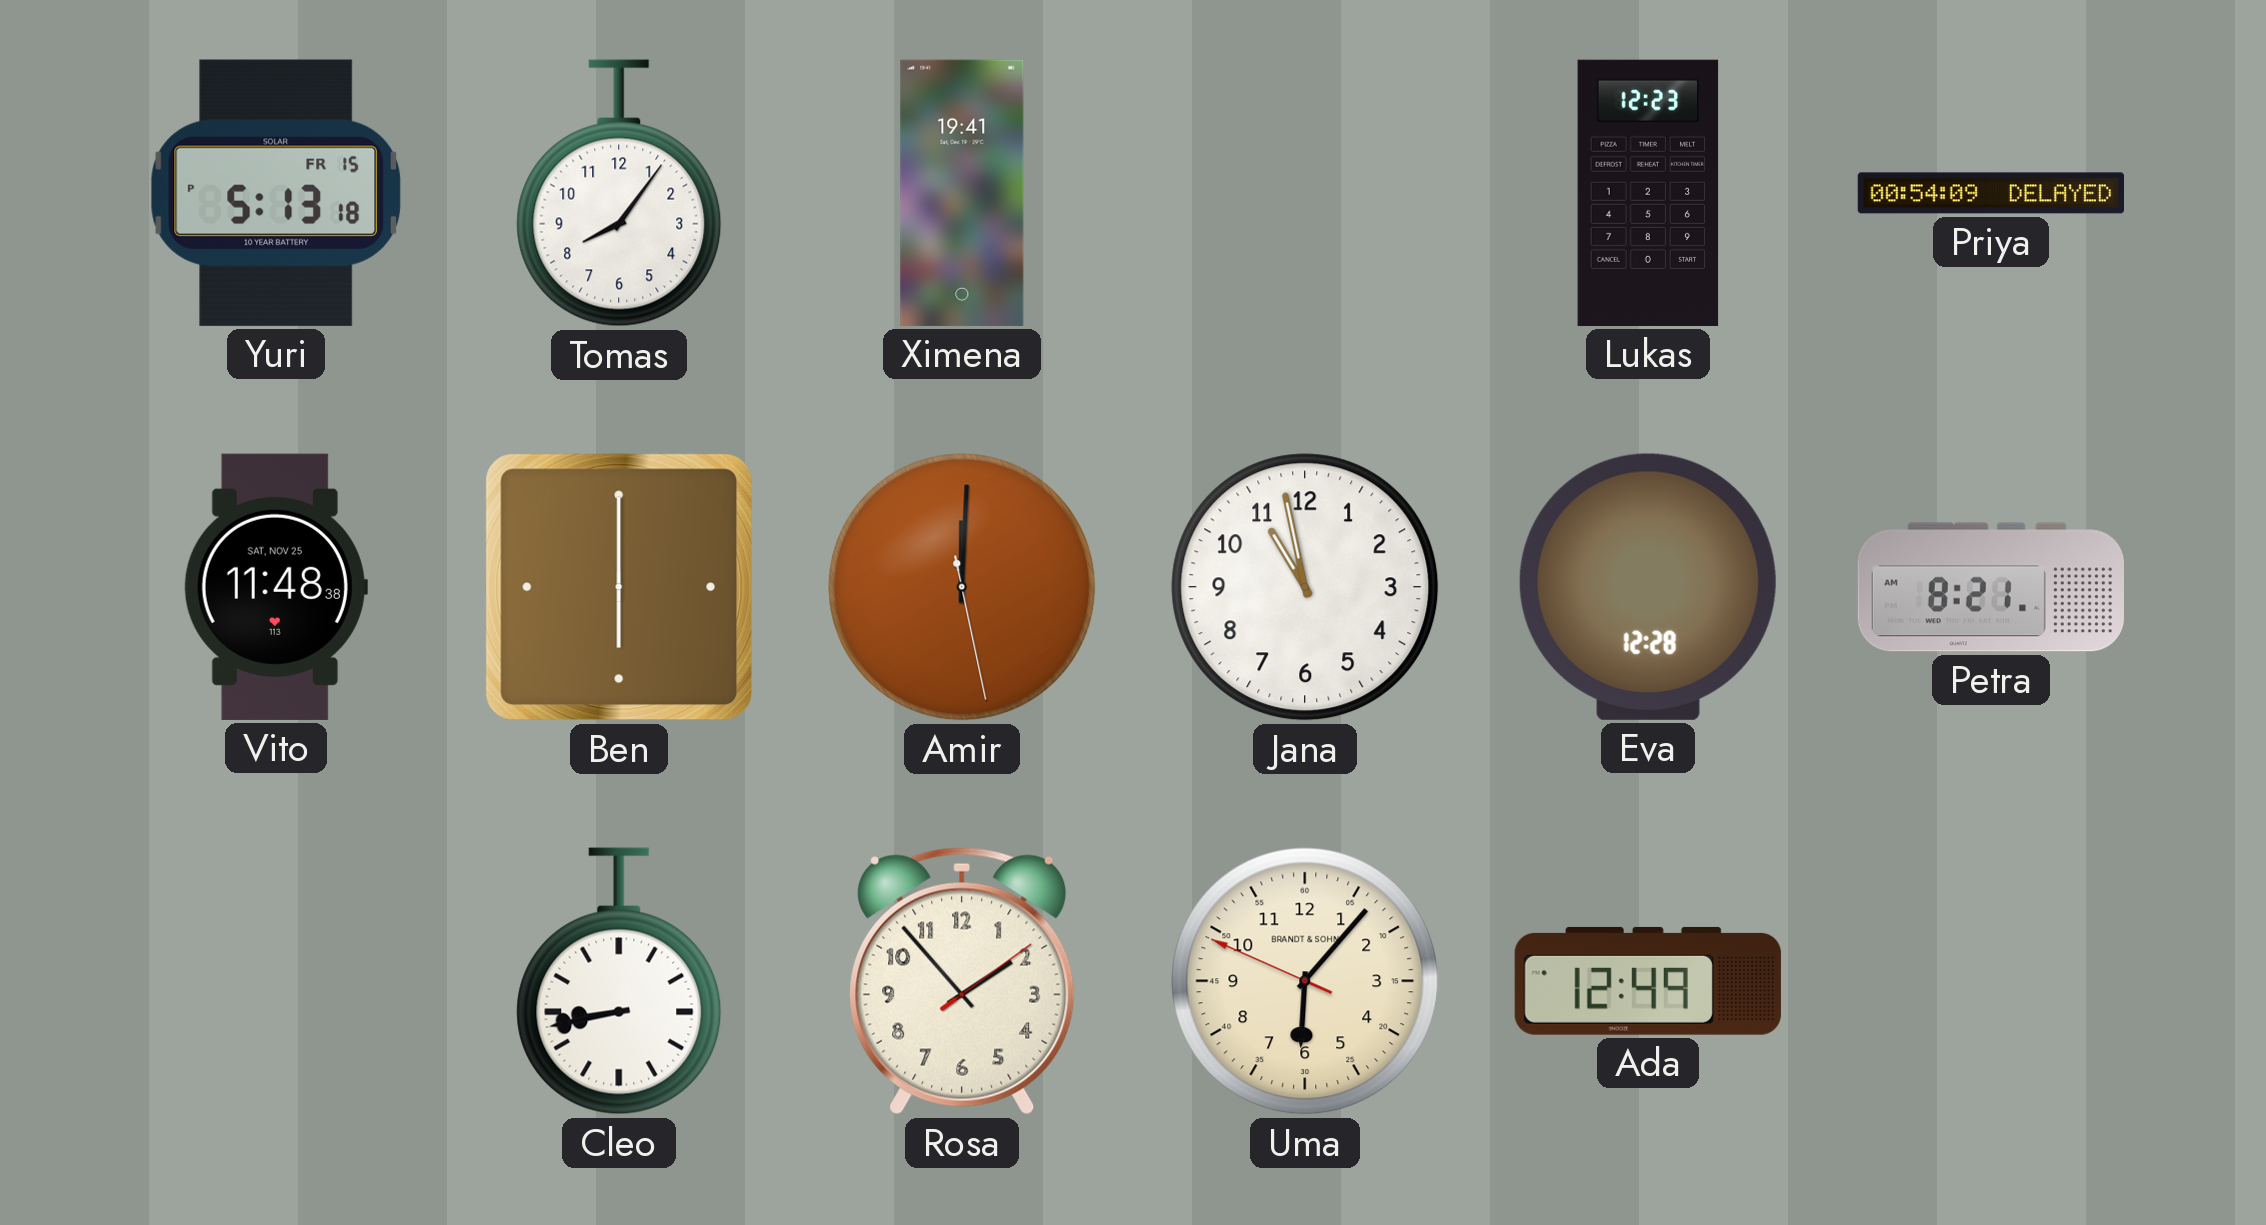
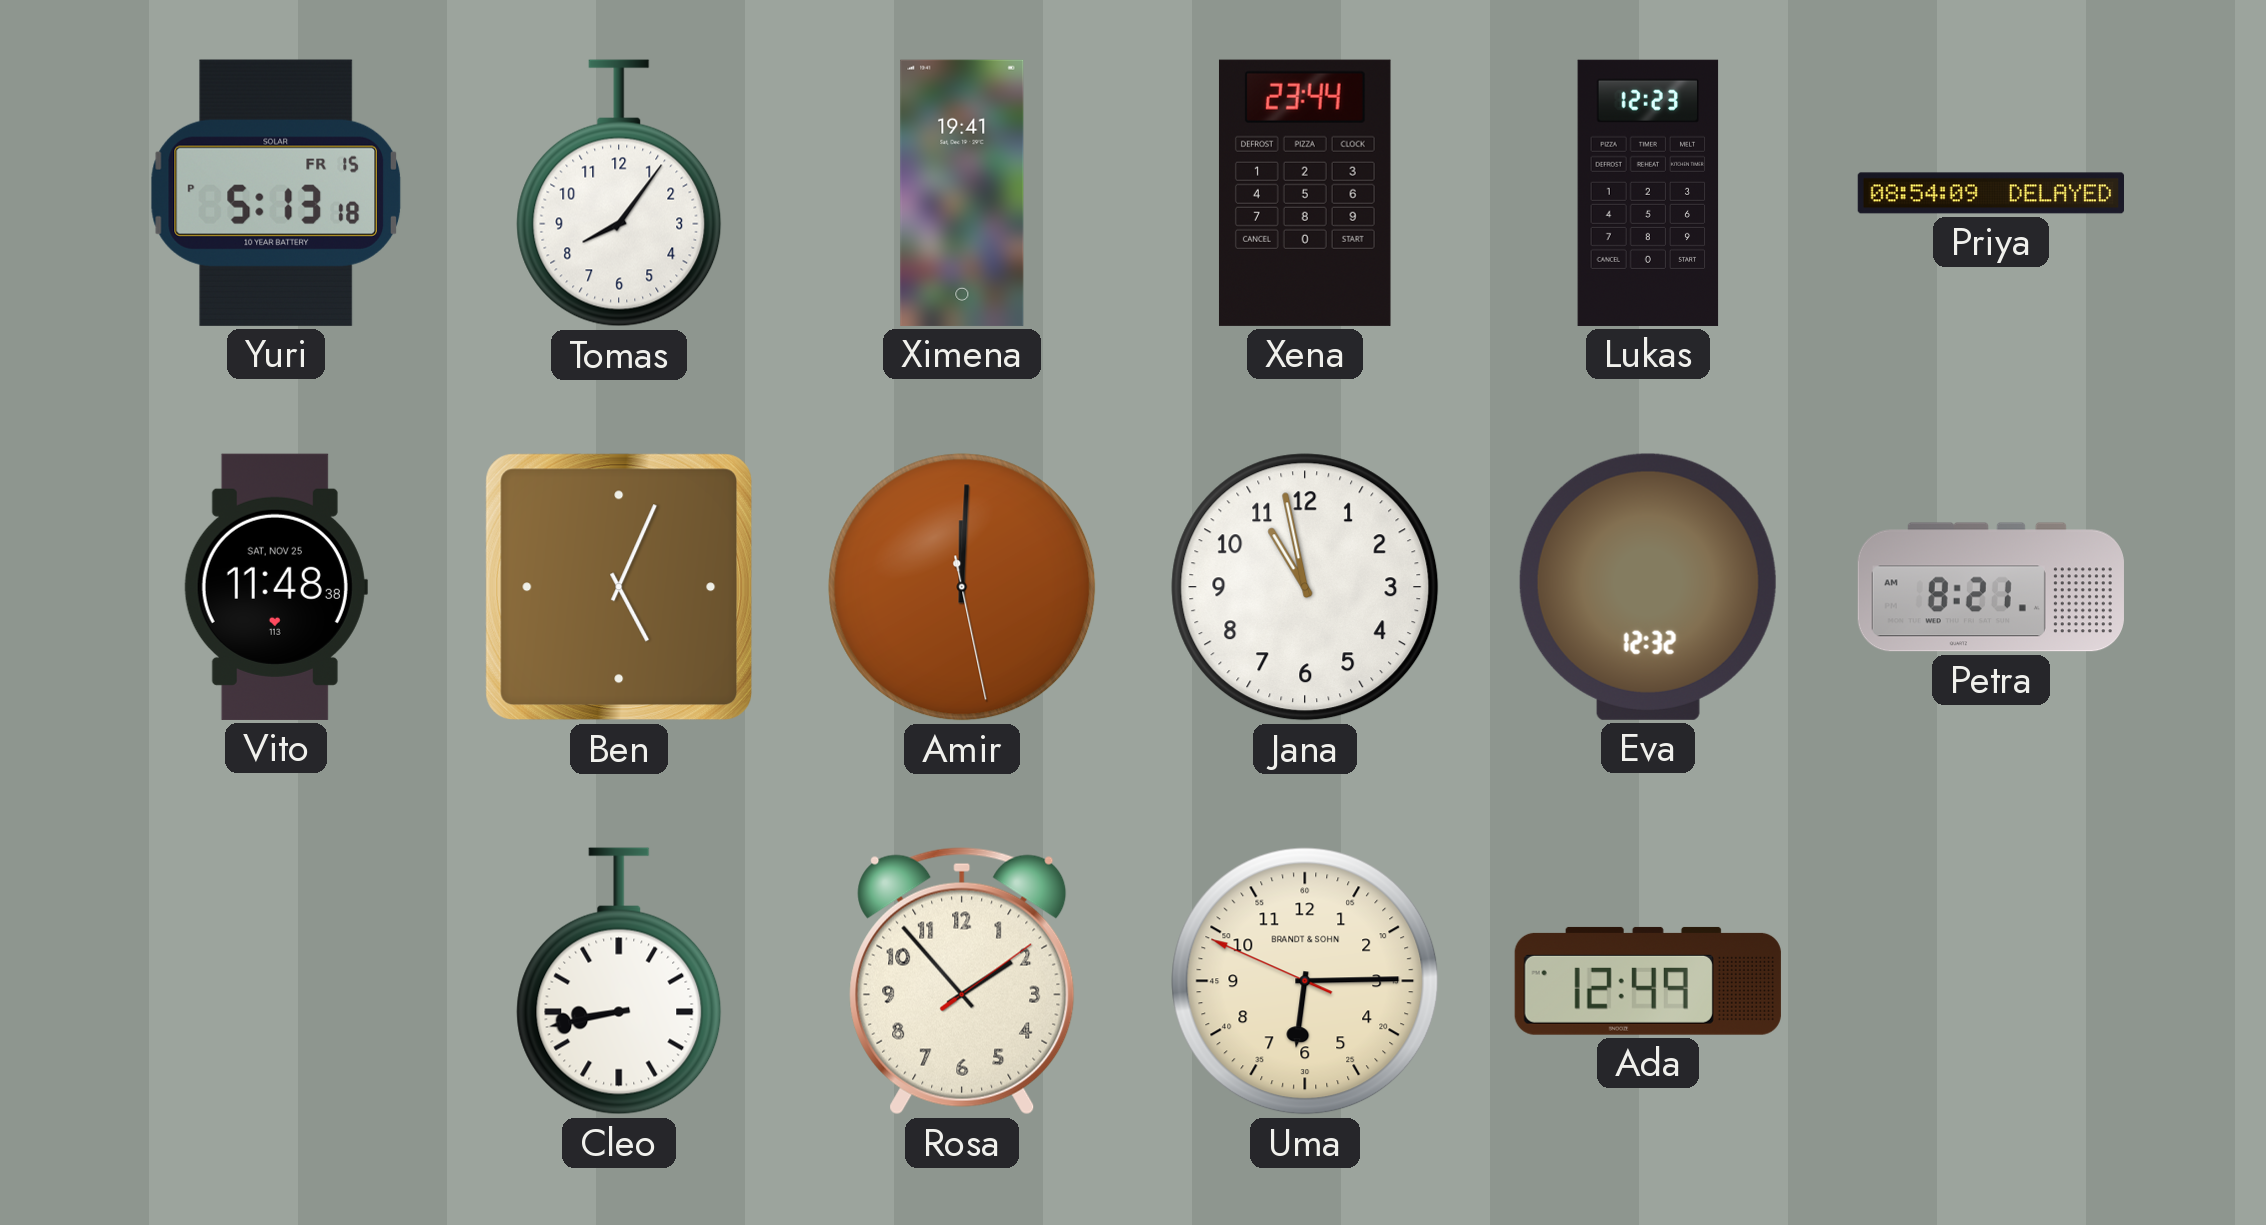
Xena: none -> 23:44 (1305, 193)
Priya: 00:54 -> 08:54 (1990, 193)
Ben: 6:00 -> 5:04 (619, 587)
Eva: 12:28 -> 12:32 (1648, 587)
Uma: 6:06 -> 6:14 (1305, 981)
